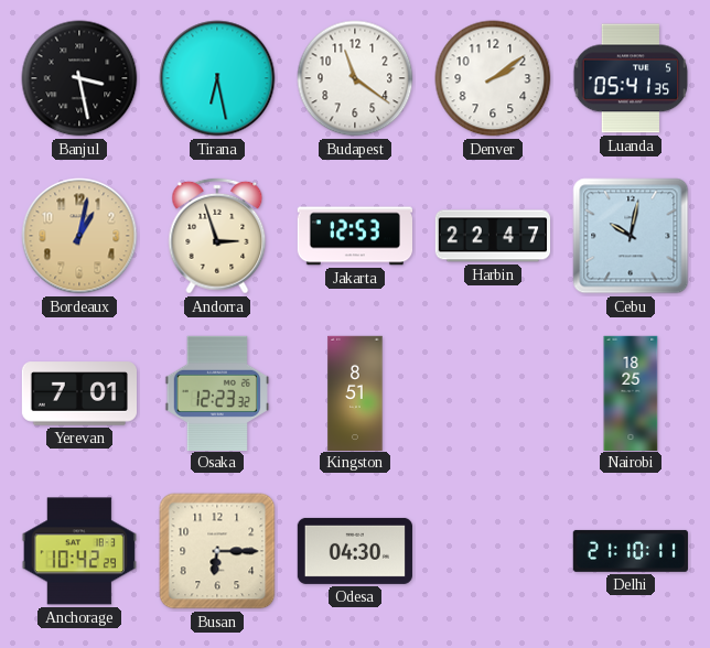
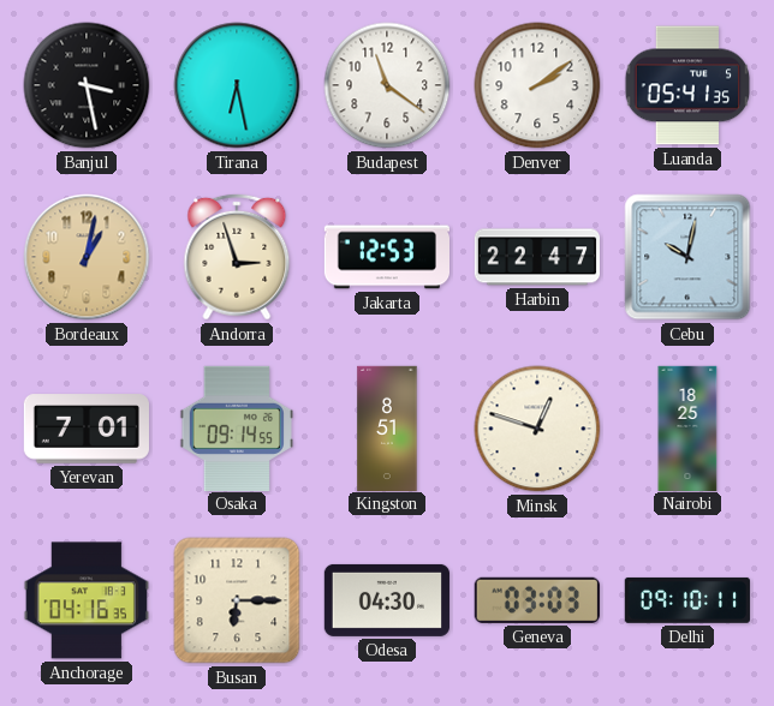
Osaka: 12:23 -> 09:14 (236, 427)
Minsk: none -> 12:48 (537, 429)
Anchorage: 10:42 -> 04:16 (87, 600)
Geneva: none -> 03:03 (537, 600)
Delhi: 21:10 -> 09:10 (687, 600)
